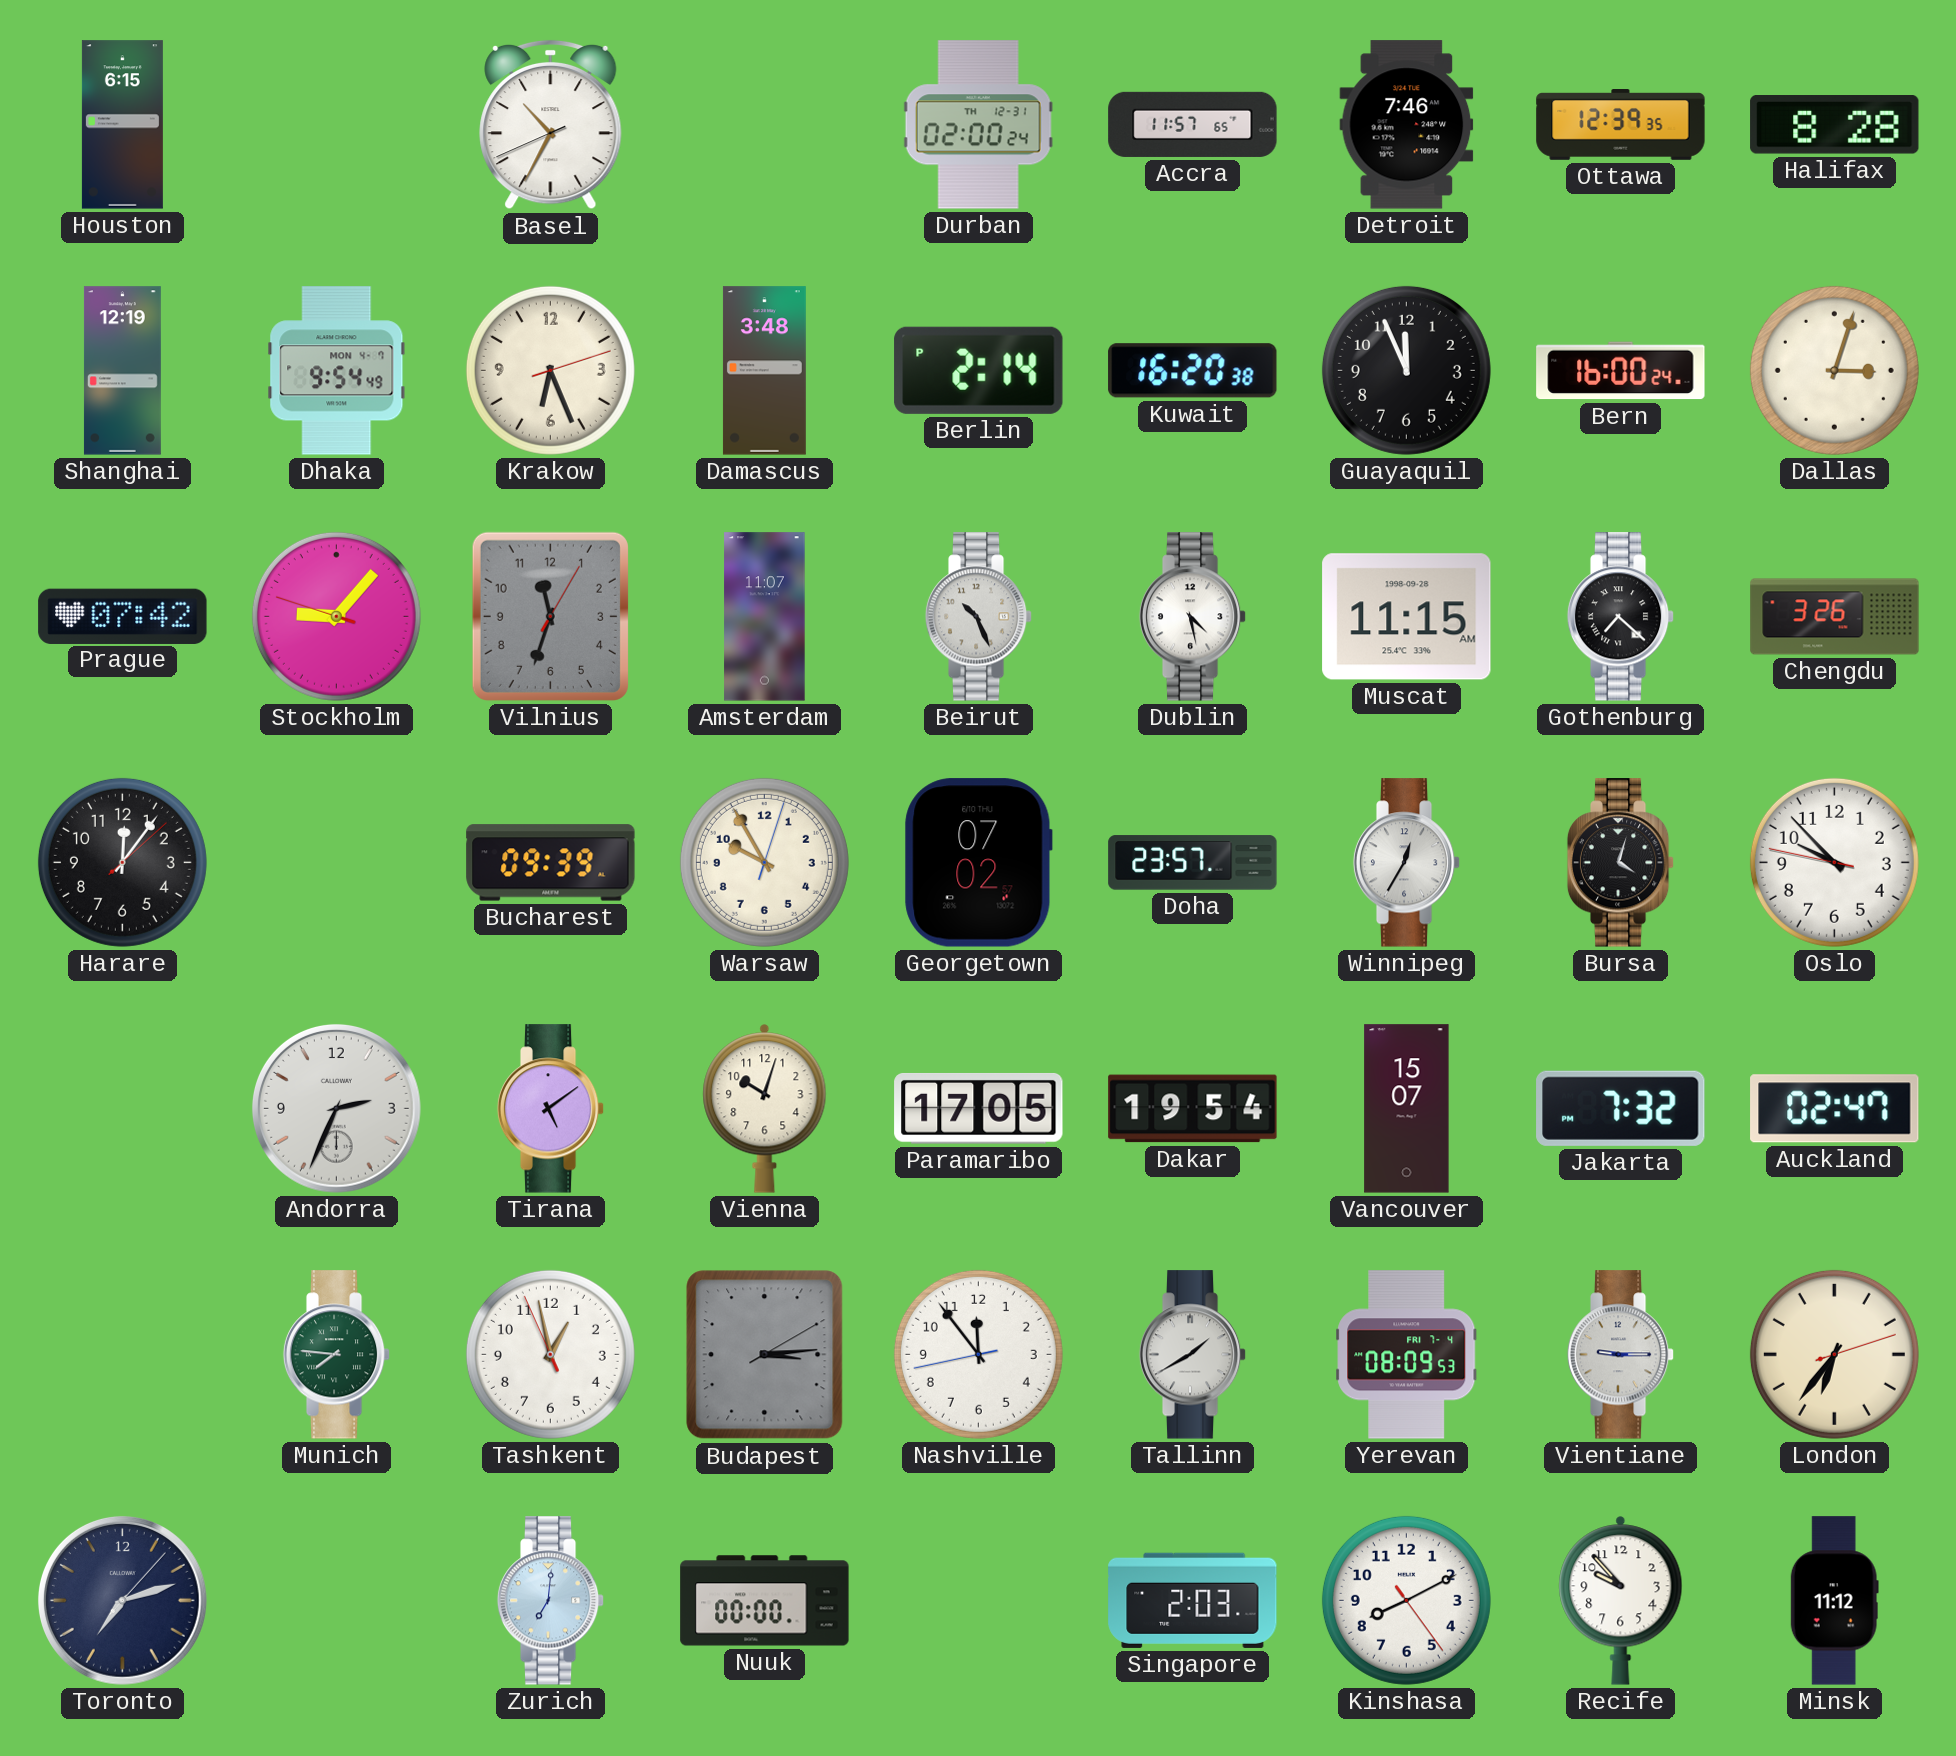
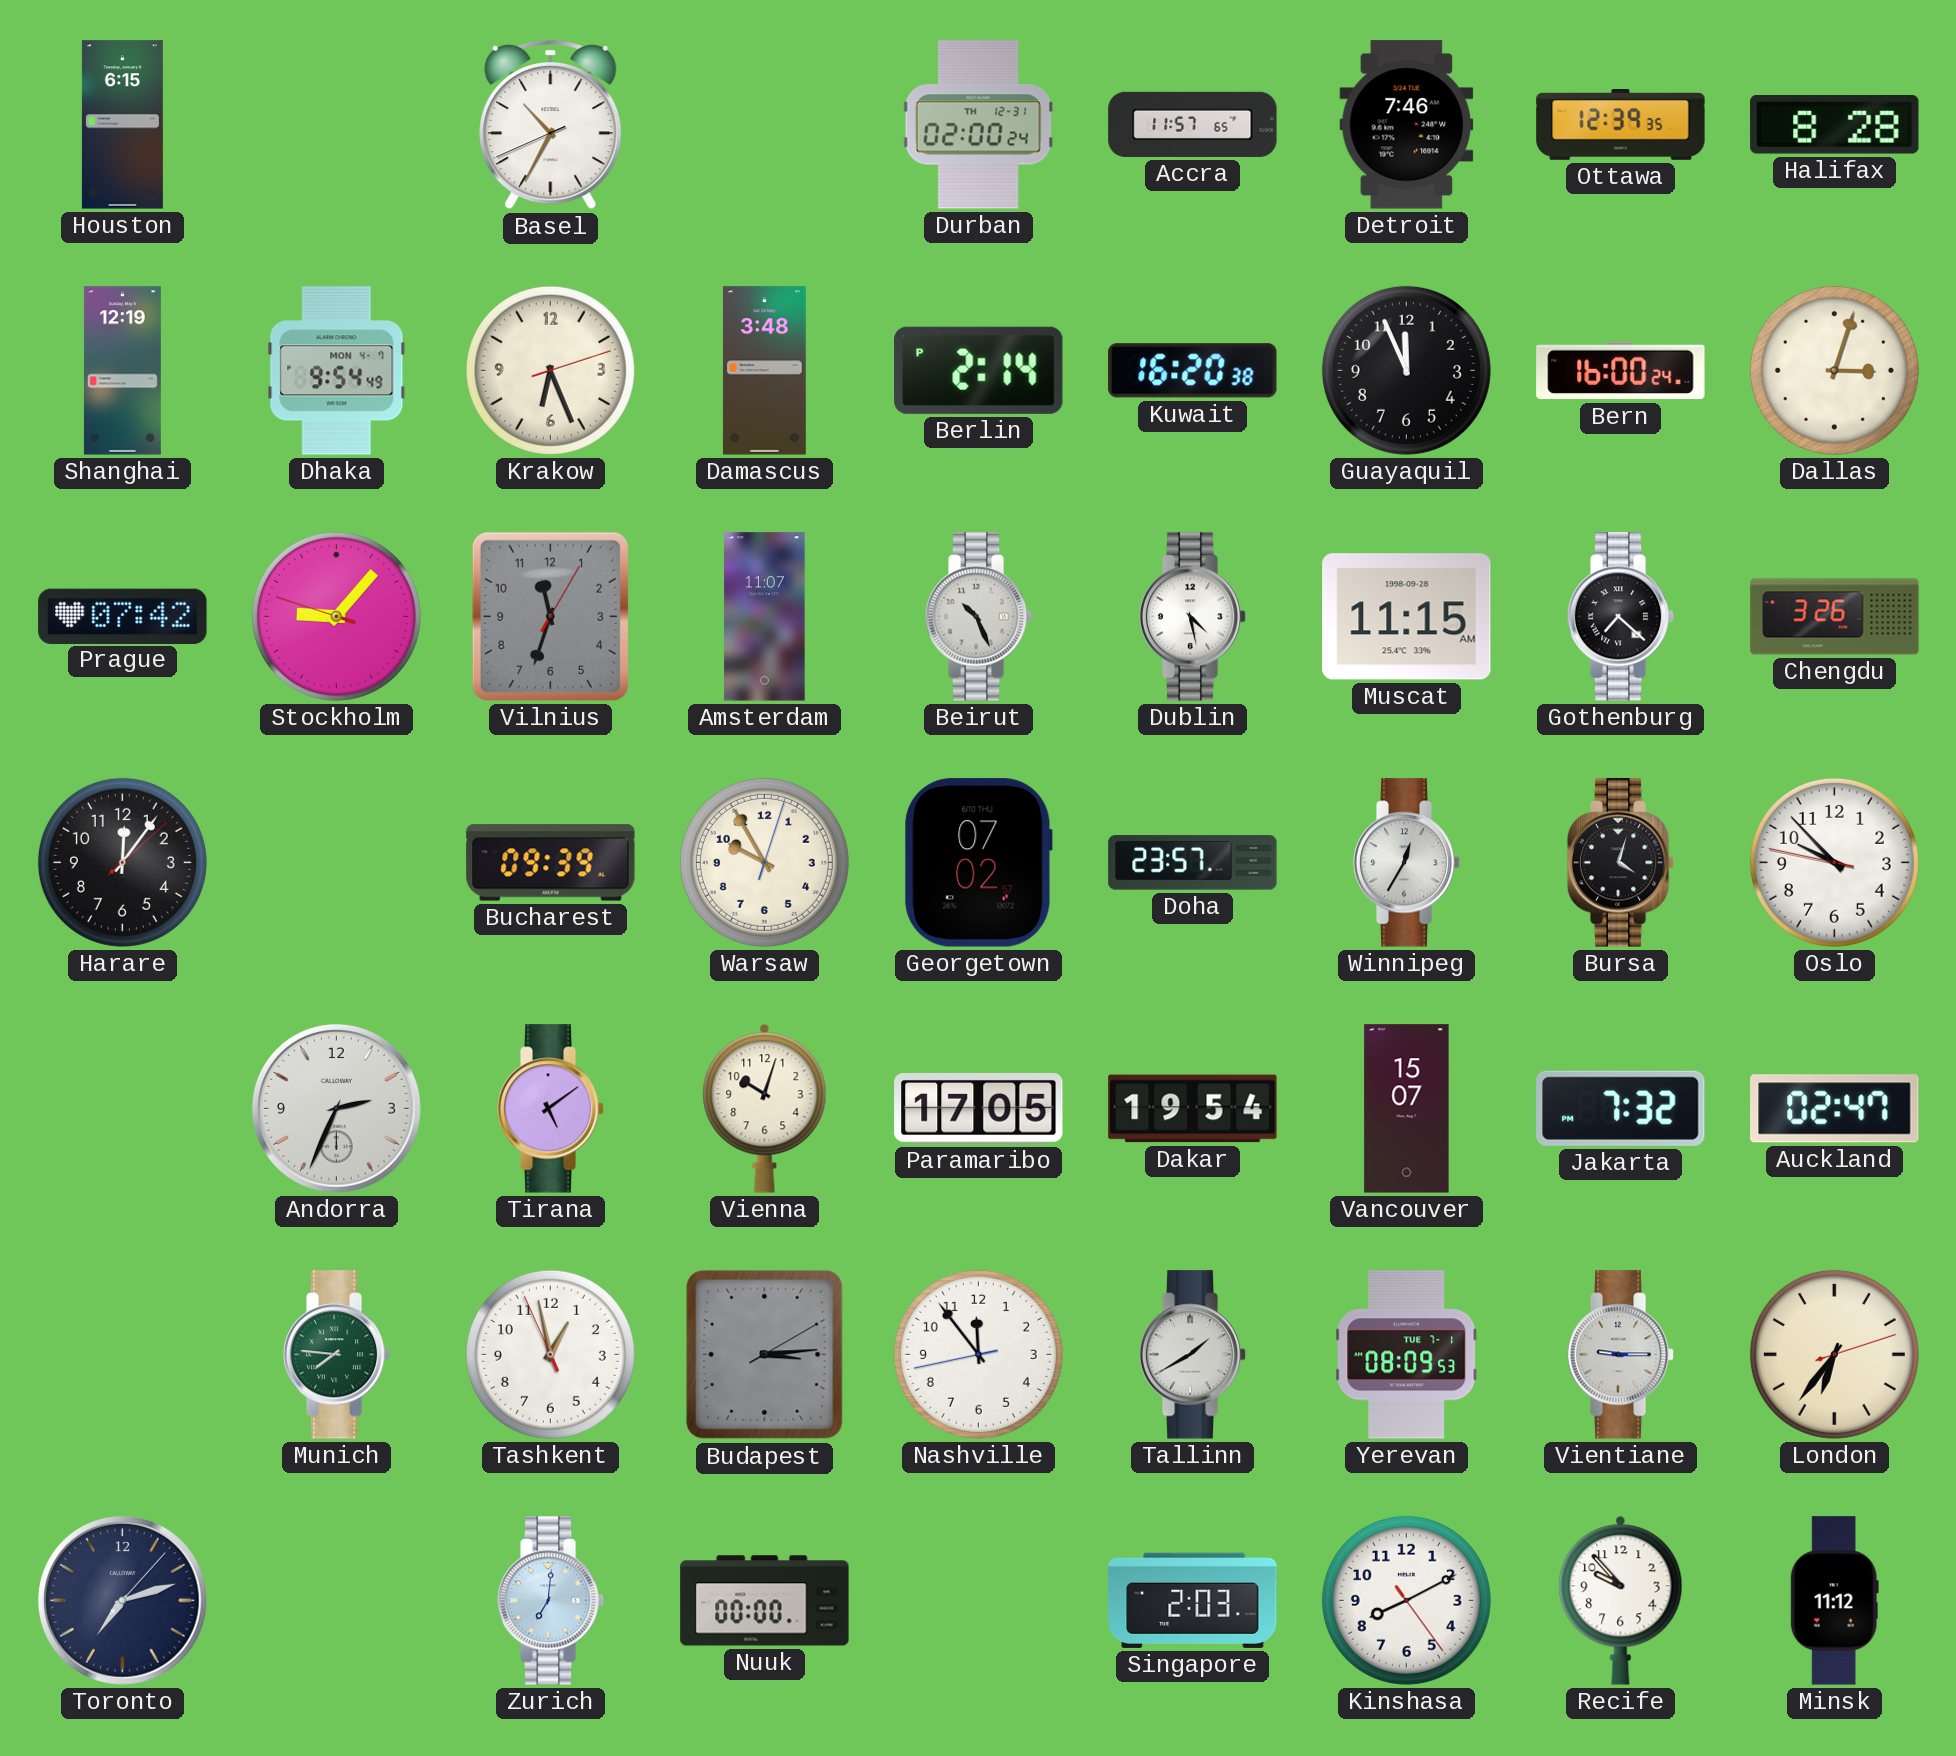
Yerevan date: FRI 7-4 -> TUE 7-1 (1407, 1355)
